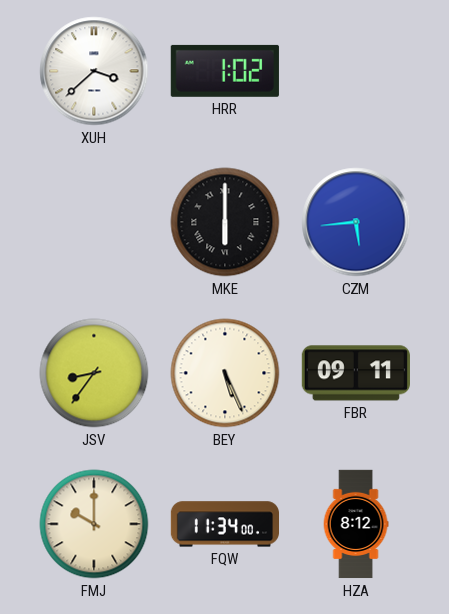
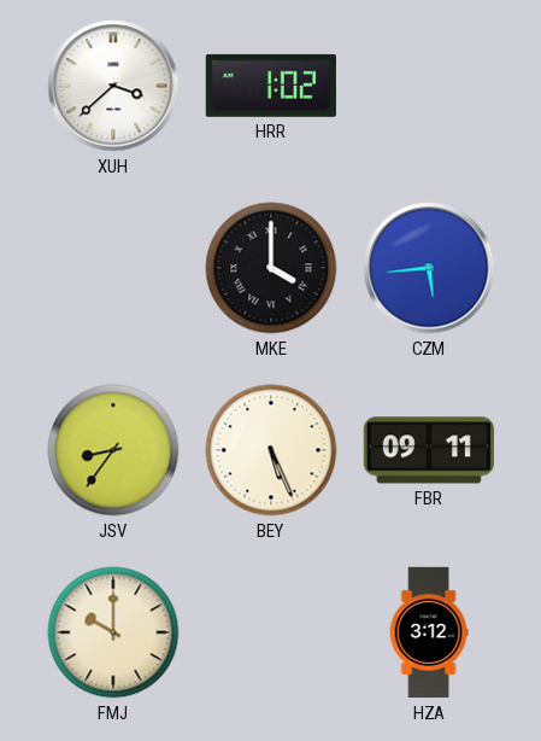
MKE: 6:00 -> 4:00 (271, 268)
FQW: 11:34 -> none (224, 524)
HZA: 8:12 -> 3:12 (429, 632)
